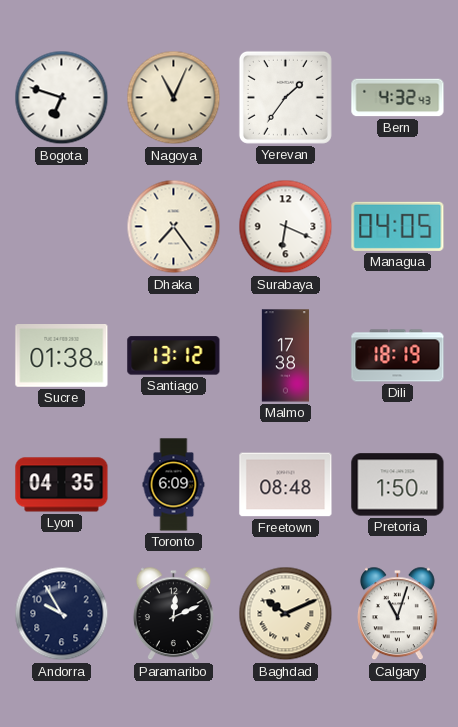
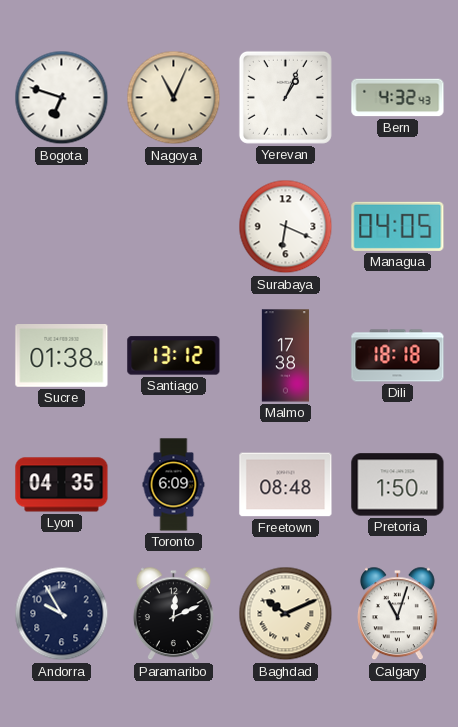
Yerevan: 1:36 -> 1:04 (285, 97)
Dhaka: 7:24 -> none (174, 227)
Dili: 18:19 -> 18:18 (398, 356)
